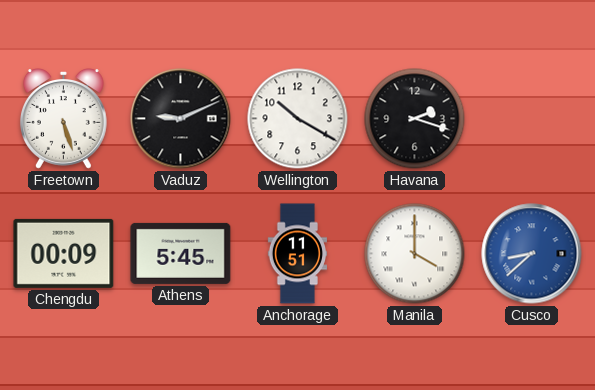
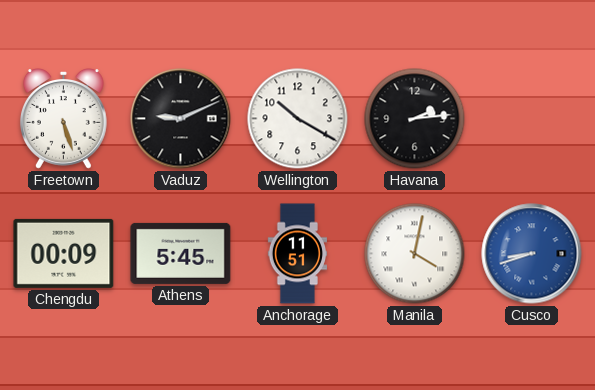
Havana: 2:18 -> 2:14 (415, 119)
Manila: 4:00 -> 4:02 (415, 254)
Cusco: 8:38 -> 8:42 (532, 254)
